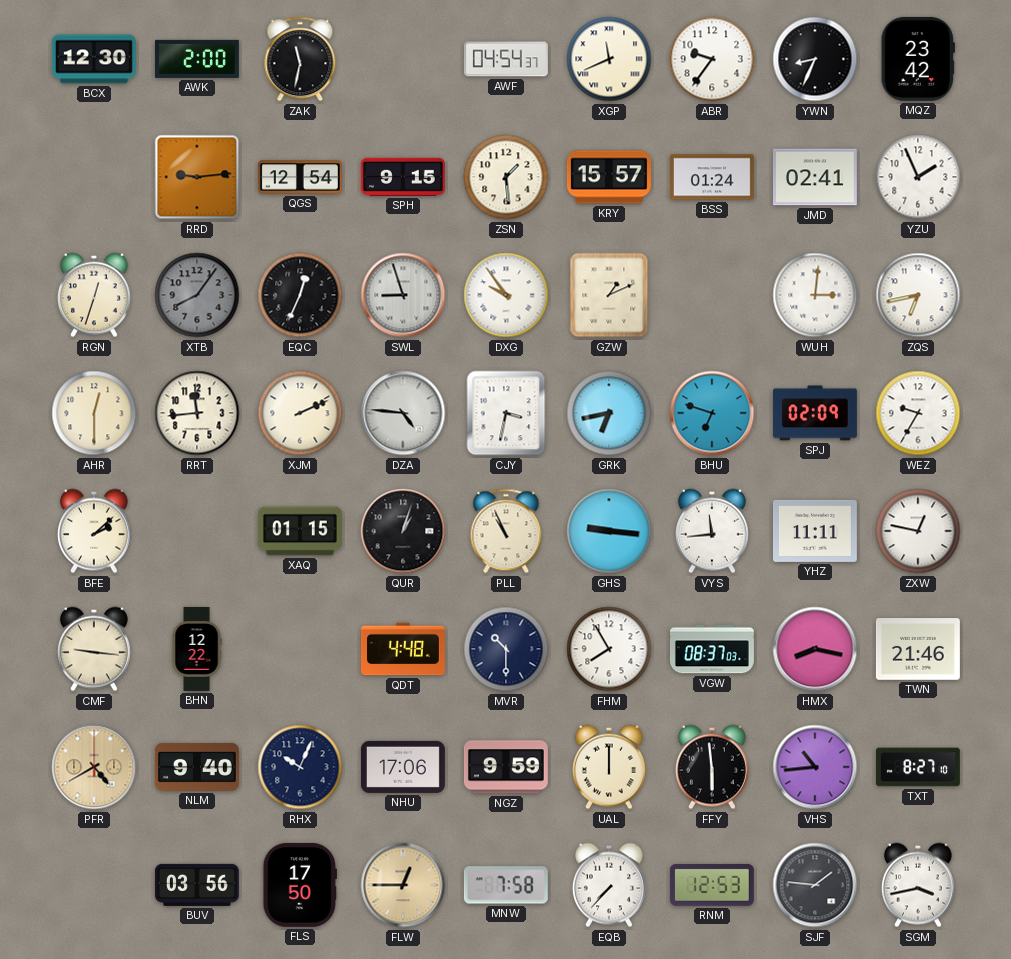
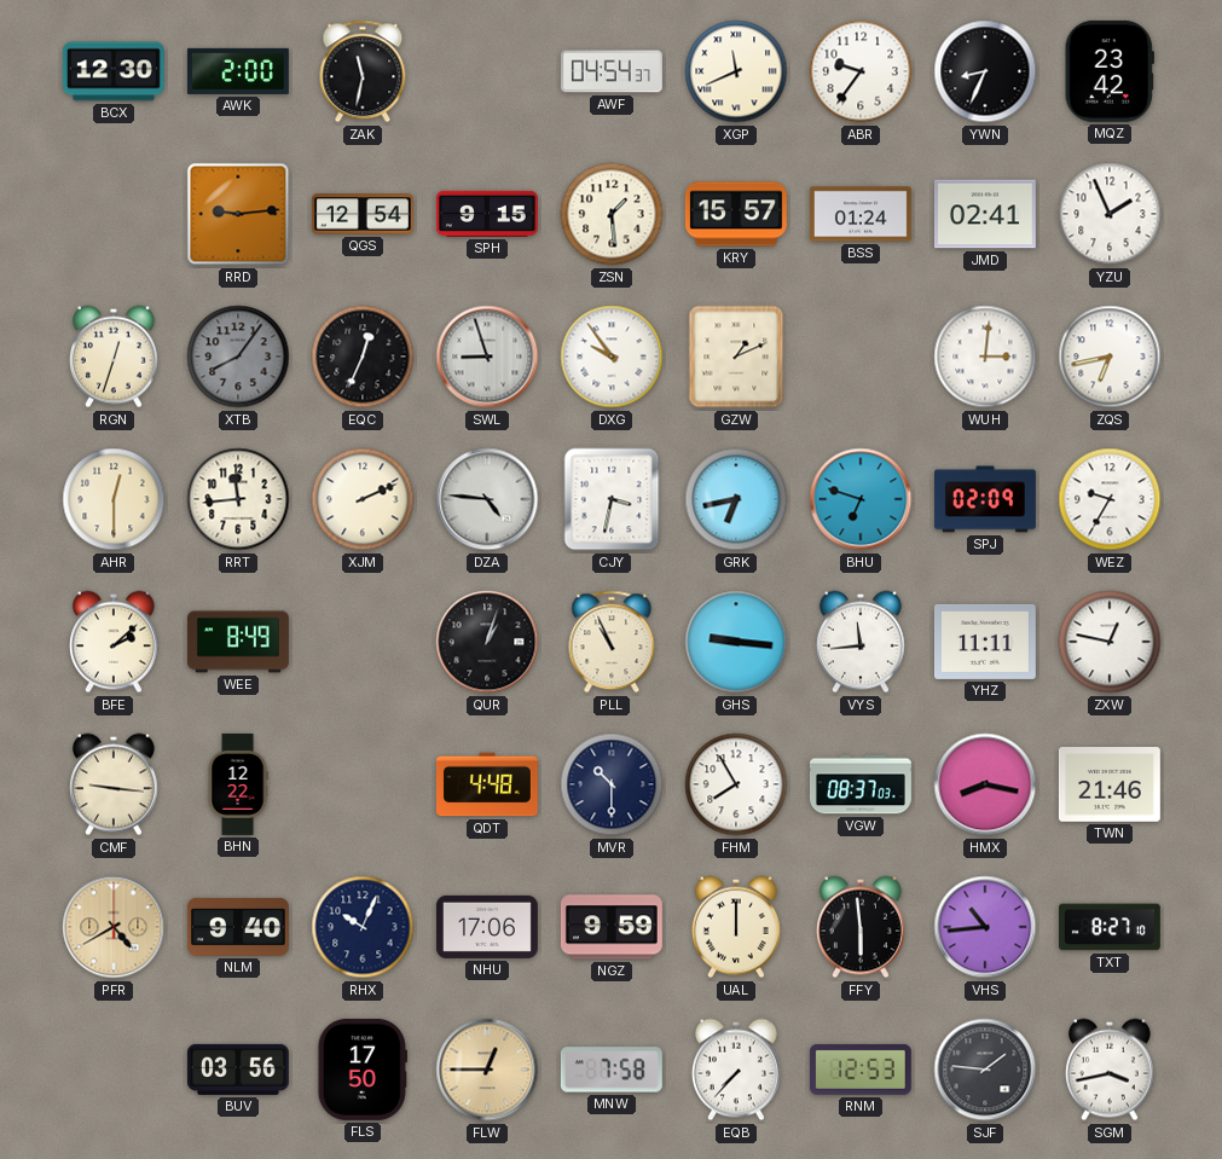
WEE: none -> 8:49 (238, 642)
XAQ: 01:15 -> none (300, 531)
